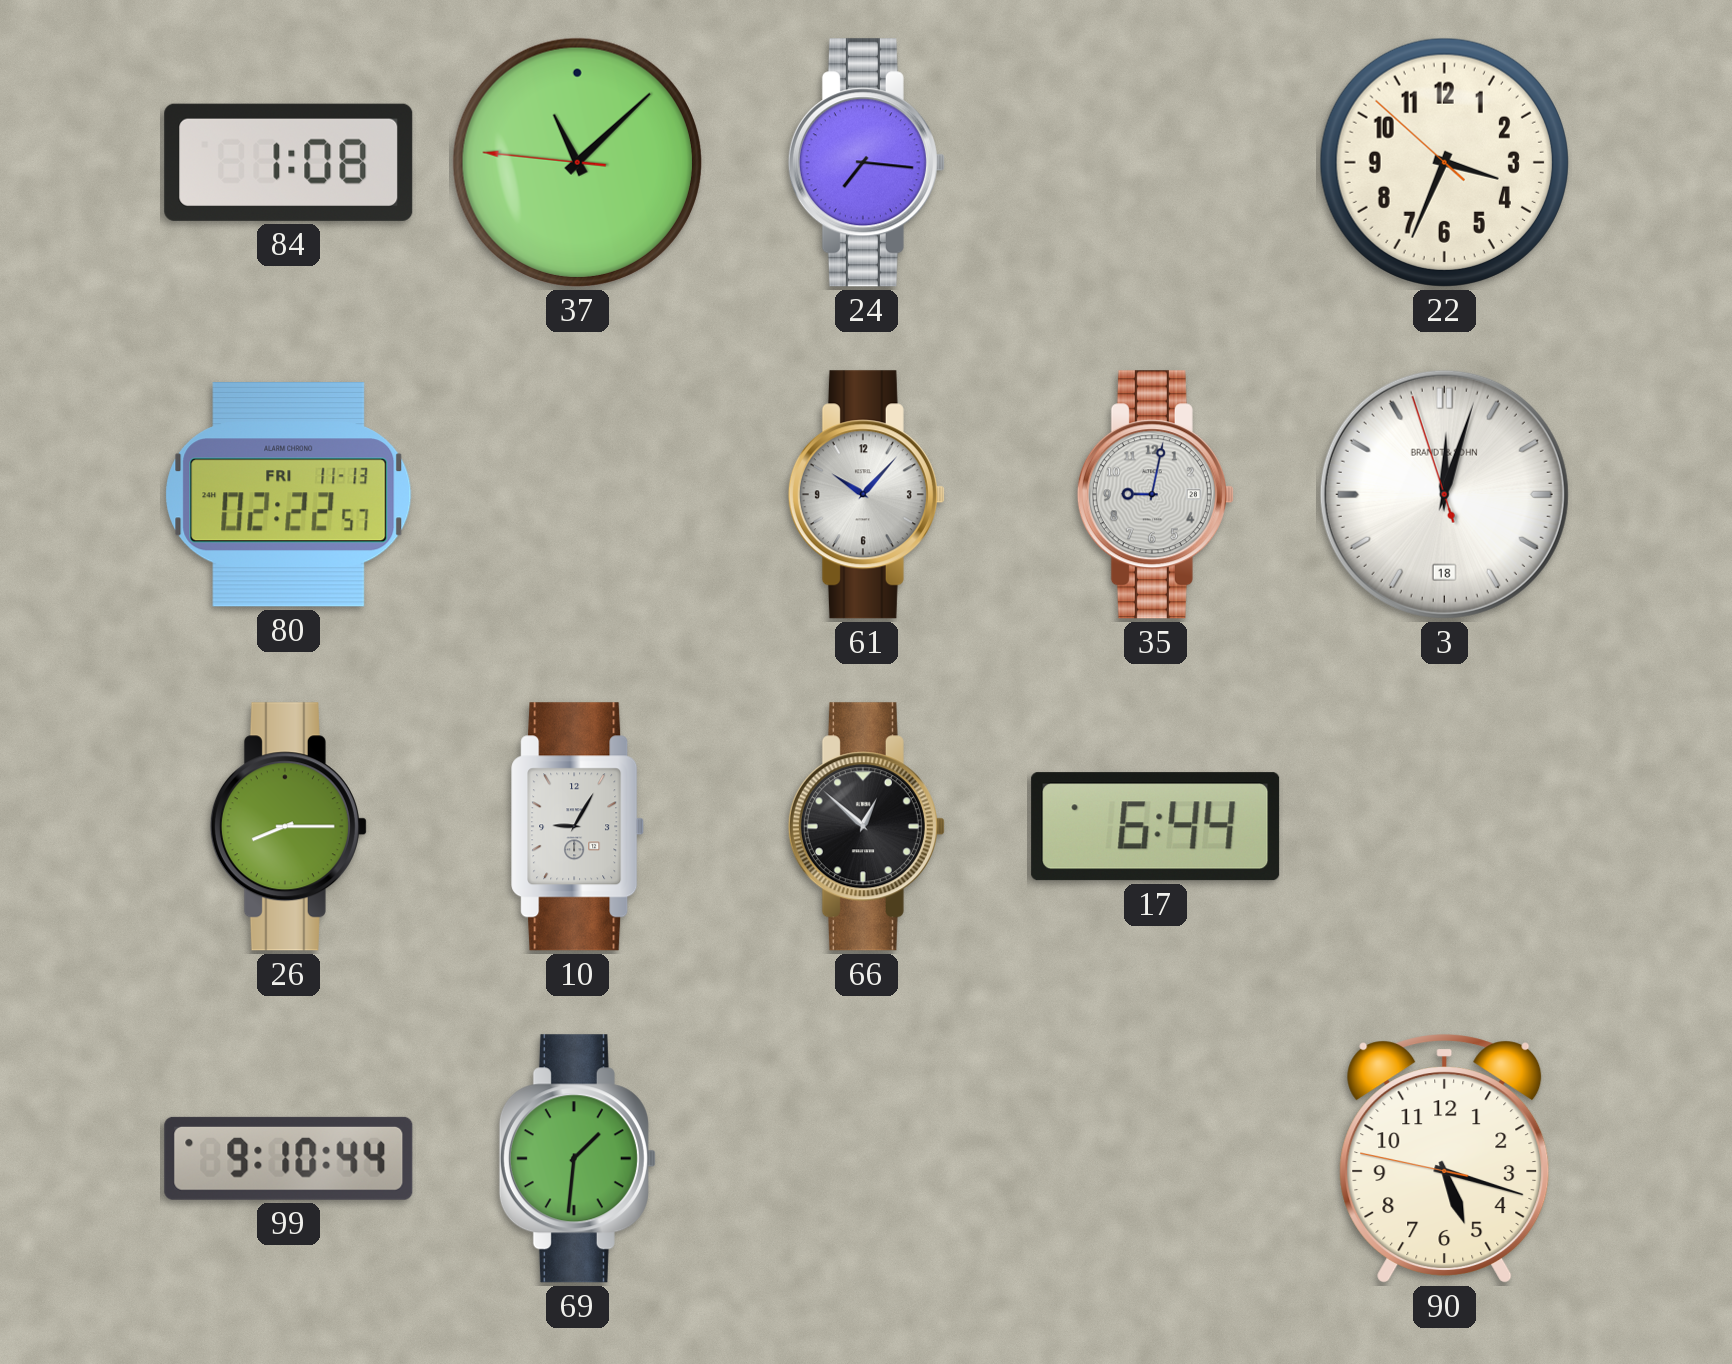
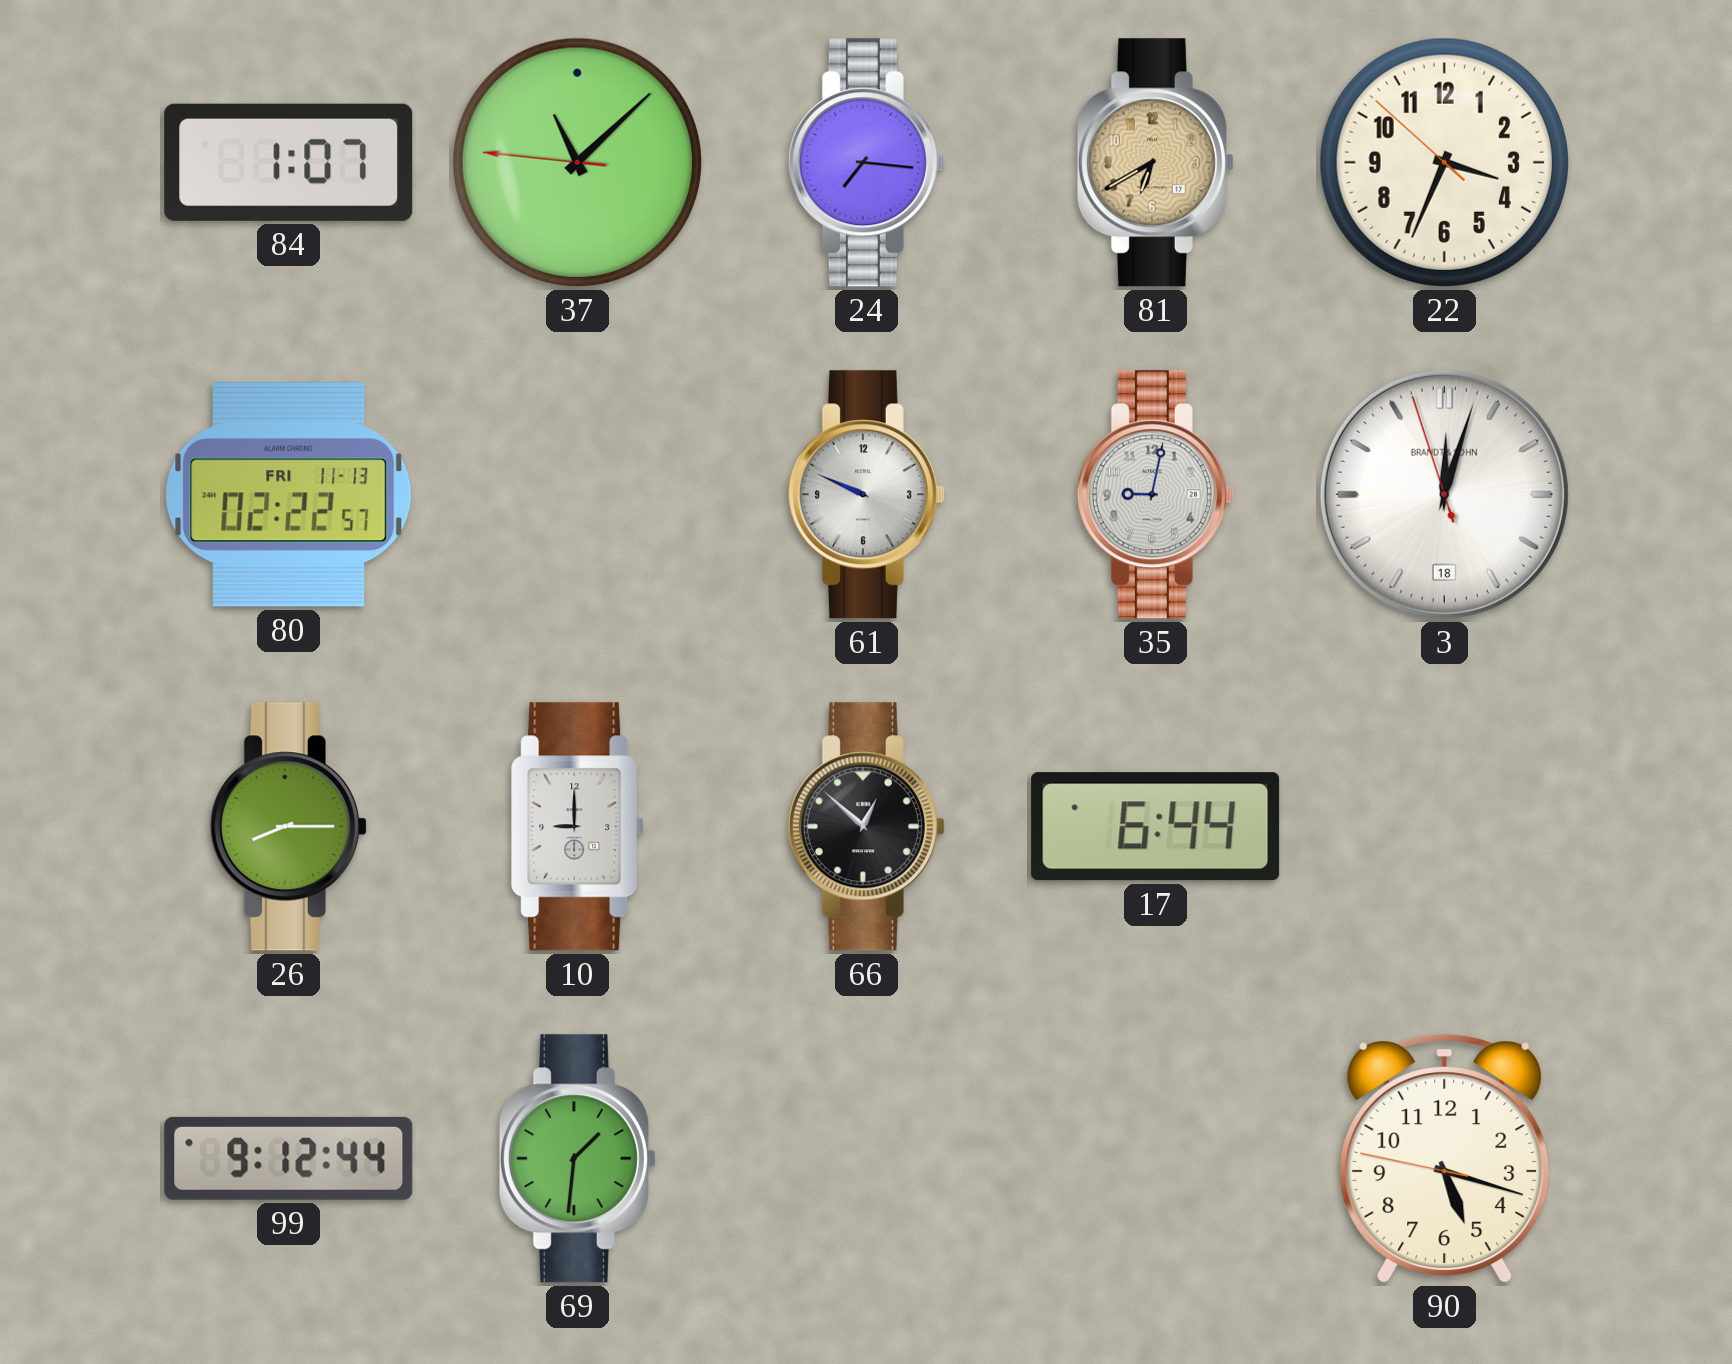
84: 1:08 -> 1:07 (289, 162)
81: none -> 6:40 (1155, 163)
61: 10:07 -> 9:49 (866, 495)
10: 9:05 -> 9:00 (578, 827)
99: 9:10 -> 9:12 (289, 1158)
